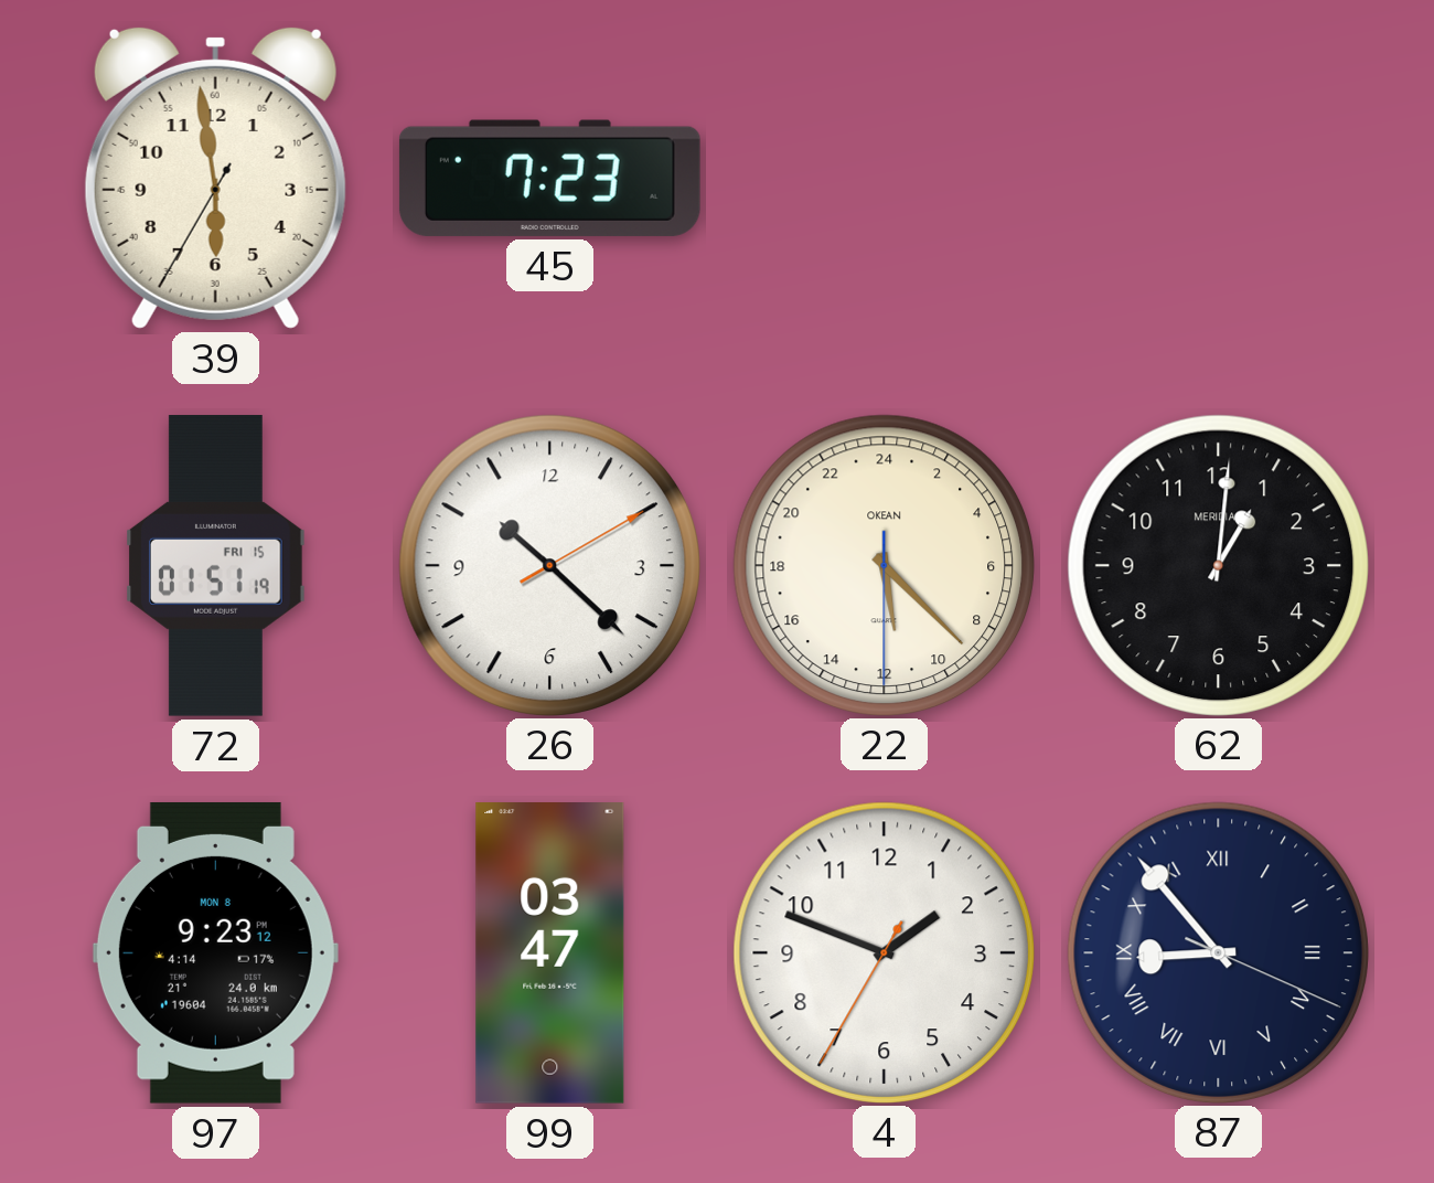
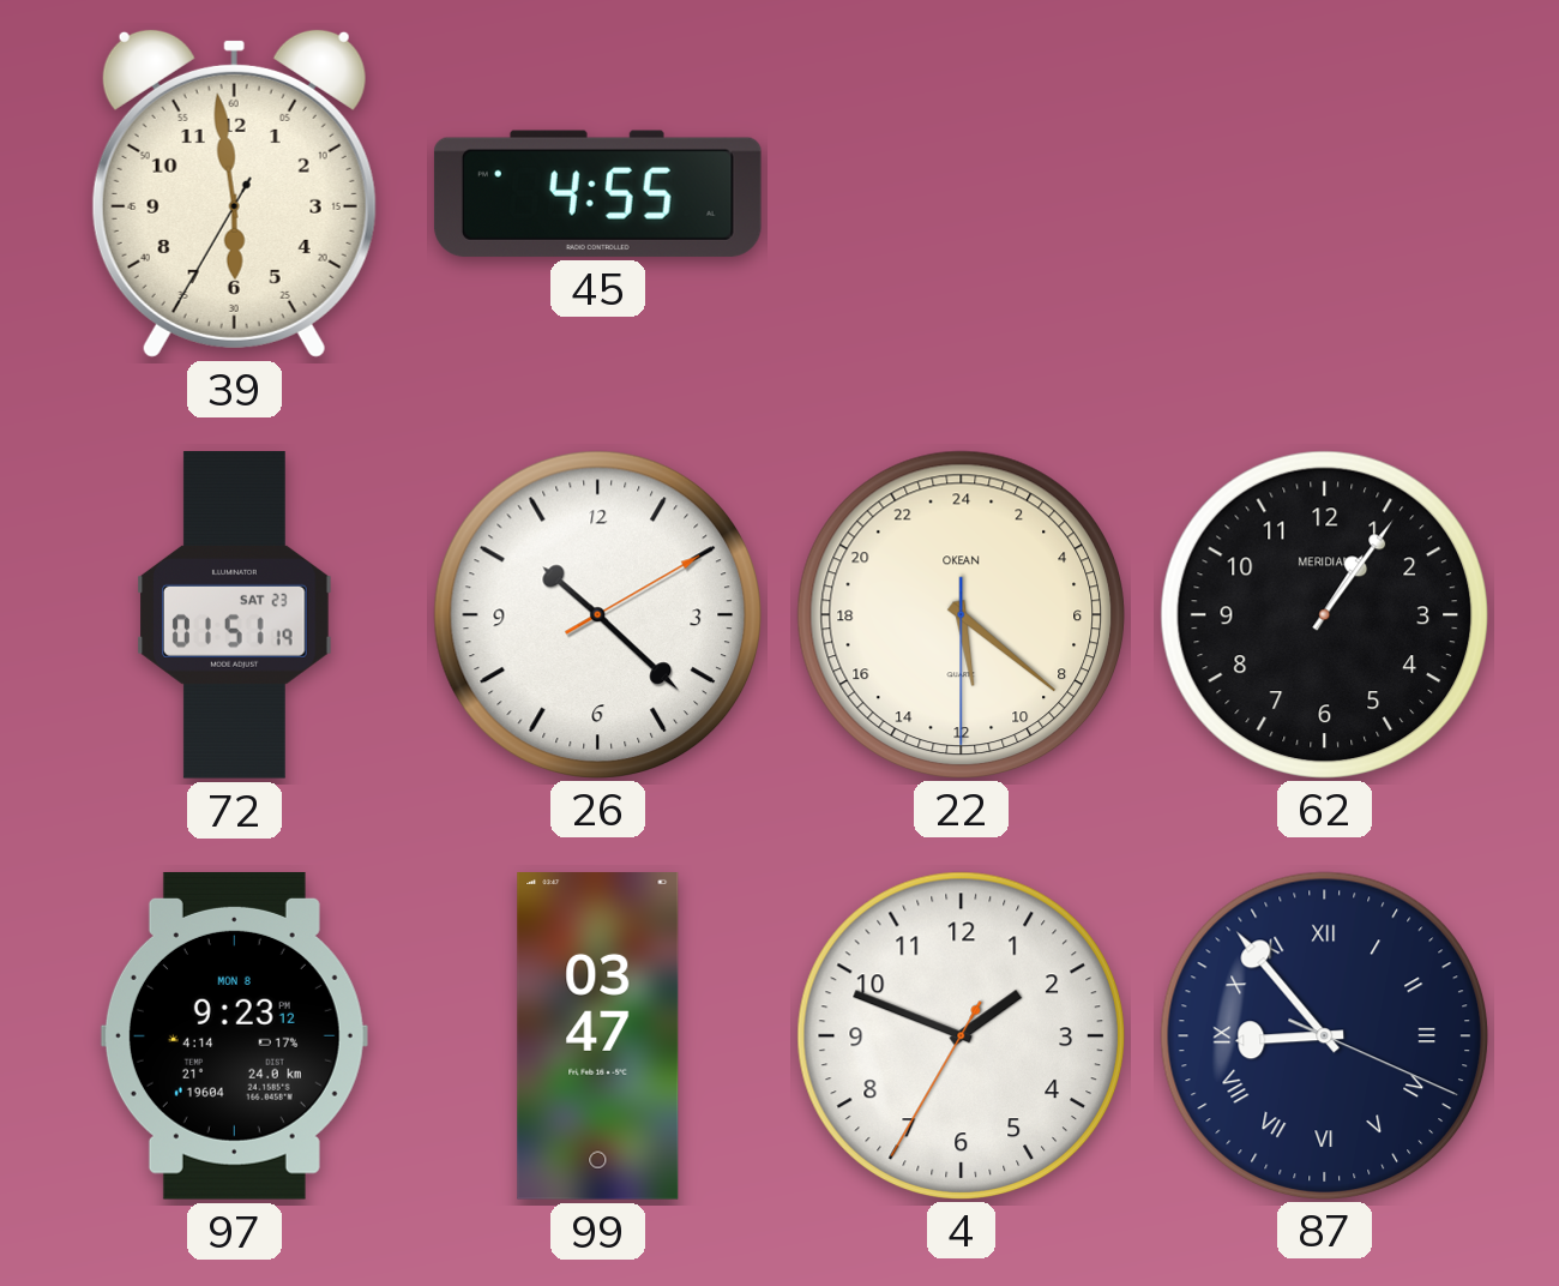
45: 7:23 -> 4:55 (597, 193)
72 date: FRI 15 -> SAT 23 (235, 615)
22: 11:22 -> 11:21 (961, 614)
62: 1:01 -> 1:06 (1324, 614)
